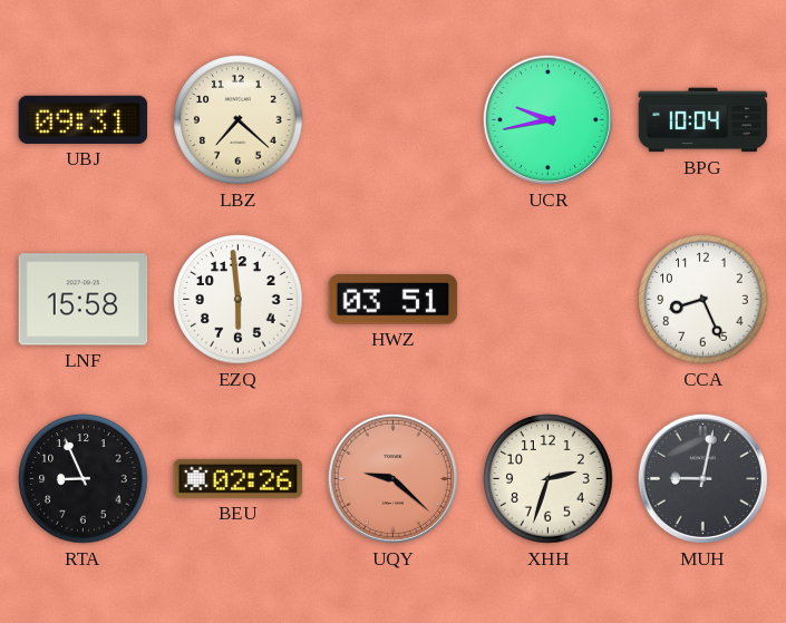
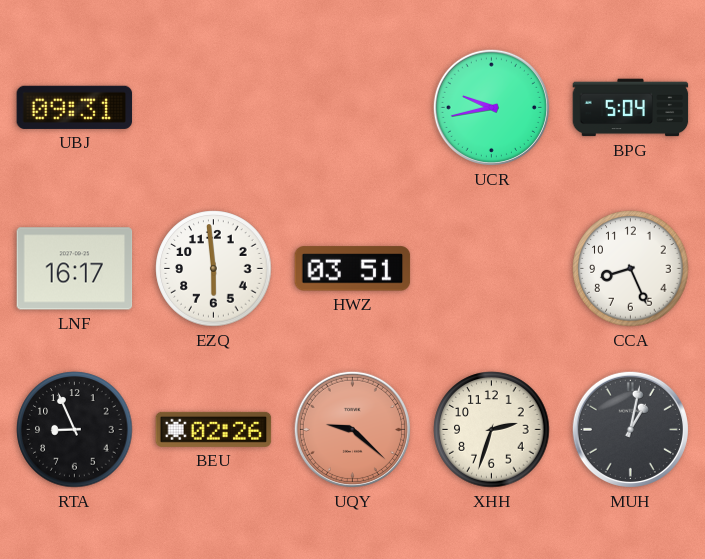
LBZ: 7:22 -> none (239, 120)
BPG: 10:04 -> 5:04 (631, 108)
LNF: 15:58 -> 16:17 (75, 269)
MUH: 9:02 -> 1:02 (630, 429)
